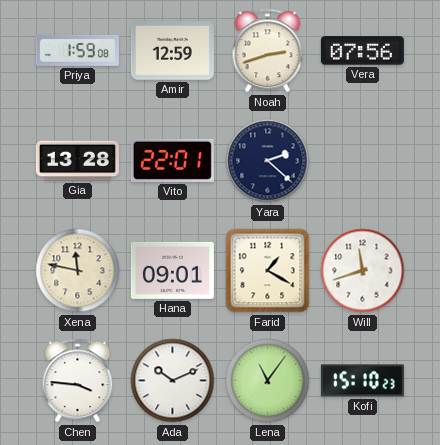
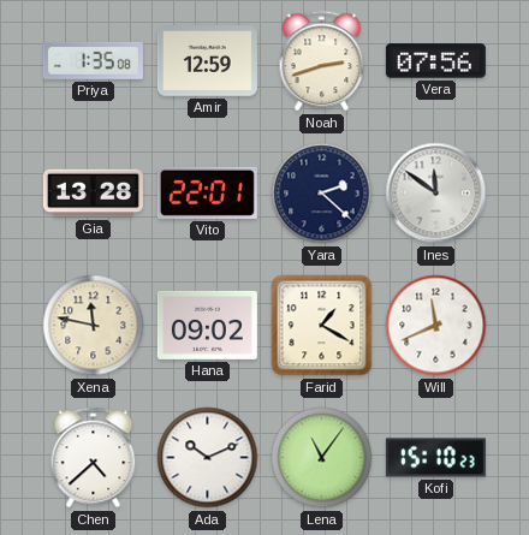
Priya: 1:59 -> 1:35 (93, 60)
Ines: none -> 11:51 (436, 194)
Hana: 09:01 -> 09:02 (207, 325)
Will: 11:42 -> 11:41 (436, 326)
Chen: 3:46 -> 4:38 (94, 458)
